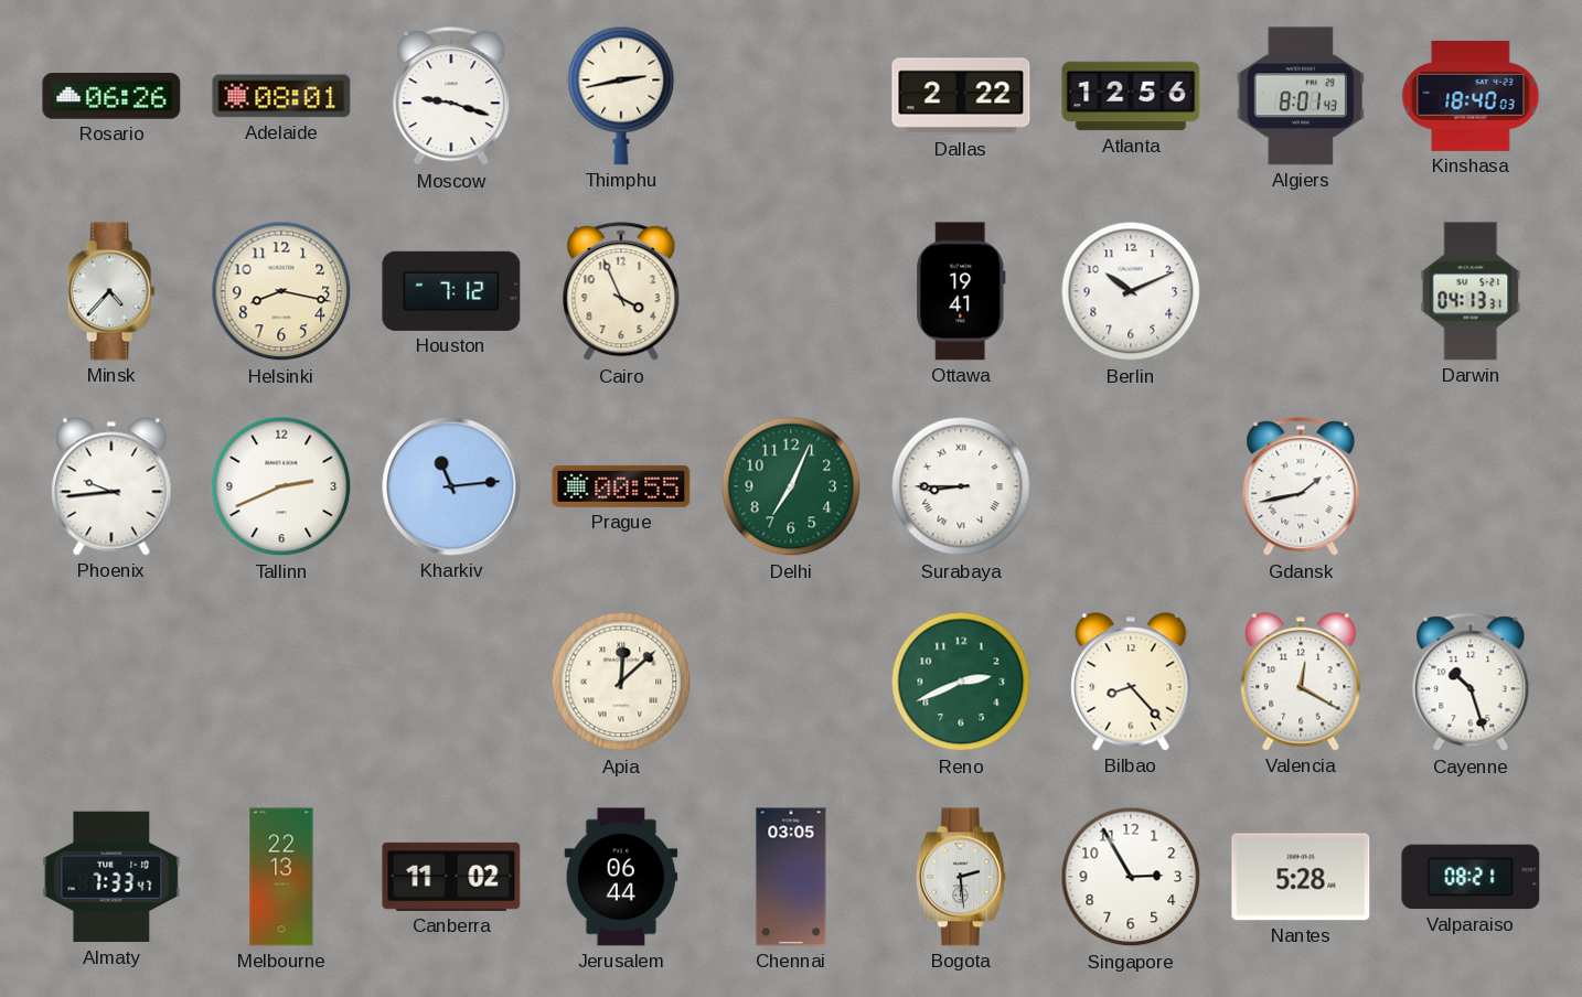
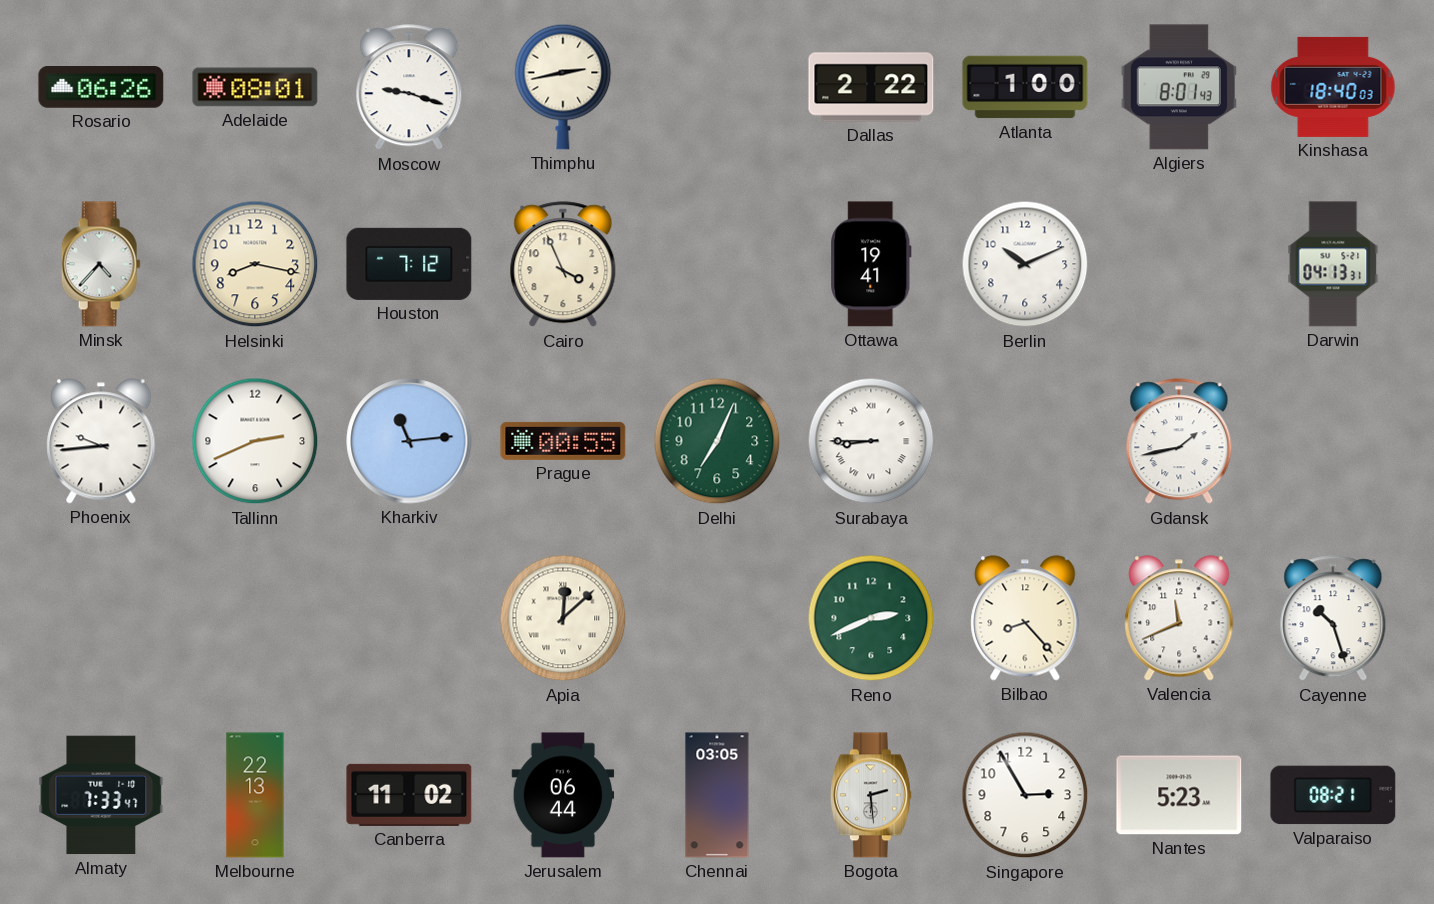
Atlanta: 12:56 -> 1:00 (1025, 87)
Valencia: 12:20 -> 11:41 (1179, 618)
Nantes: 5:28 -> 5:23 (1179, 795)
